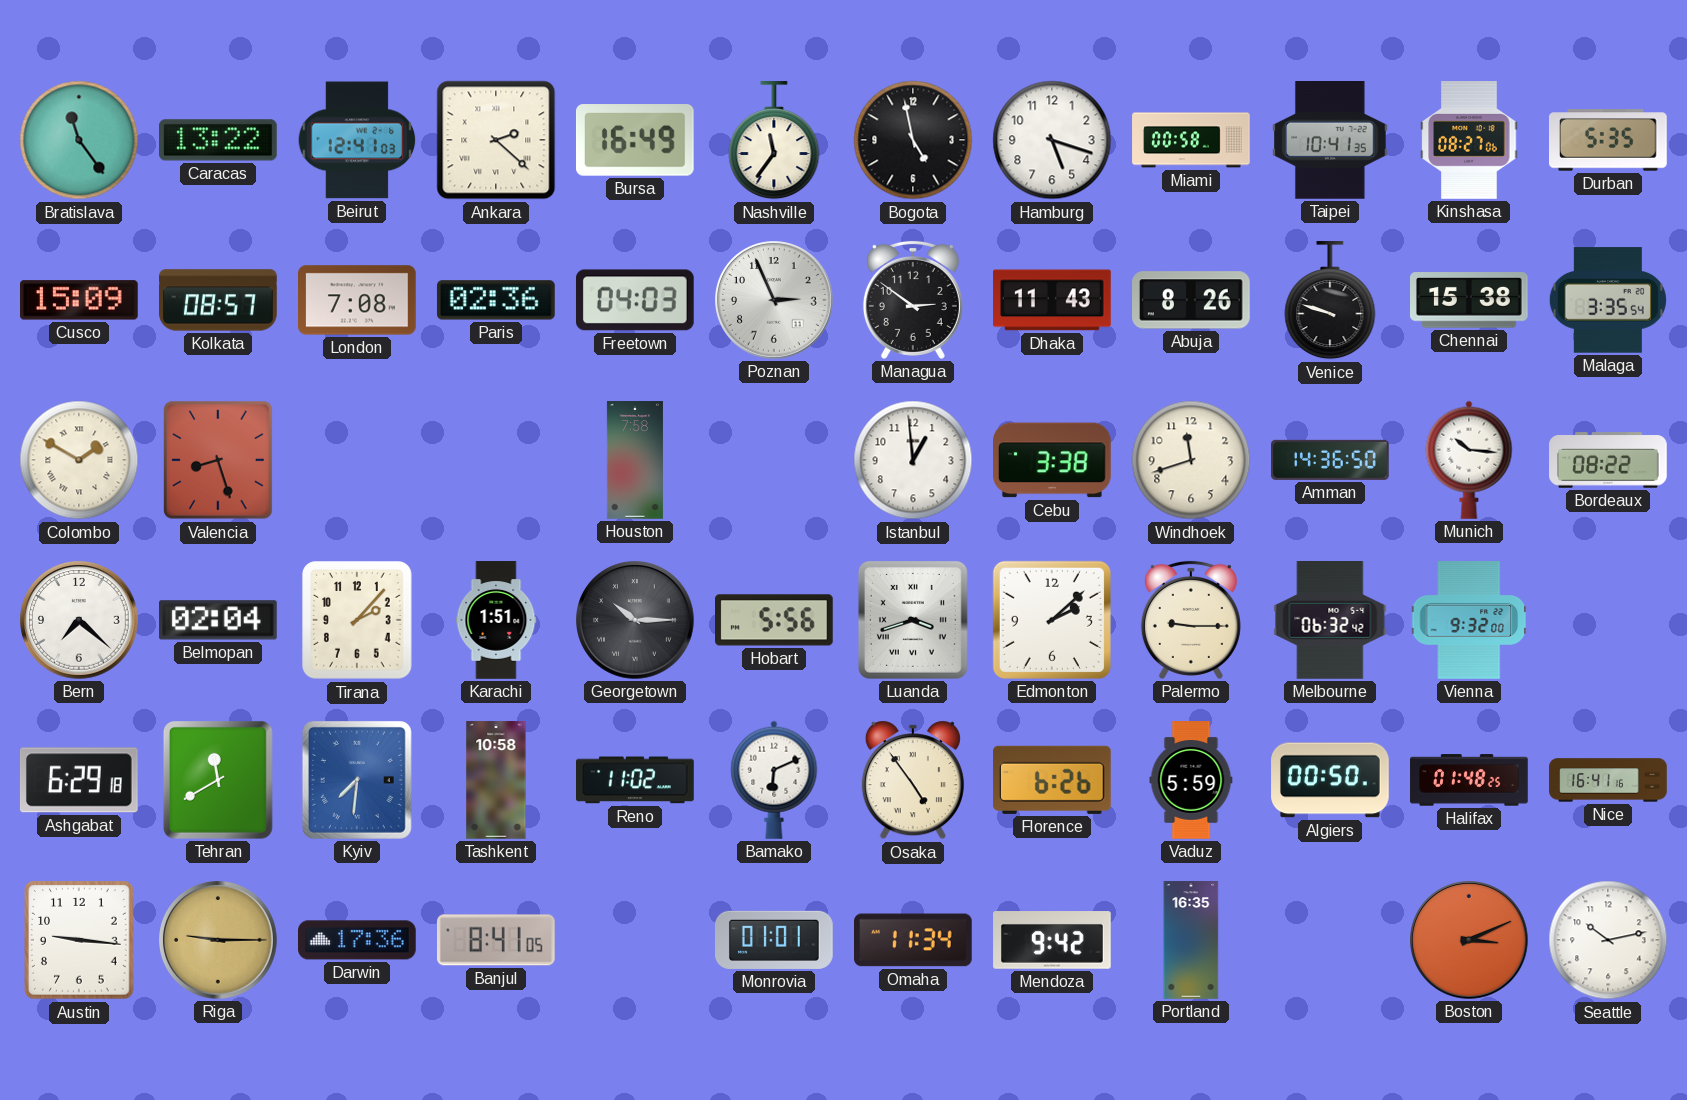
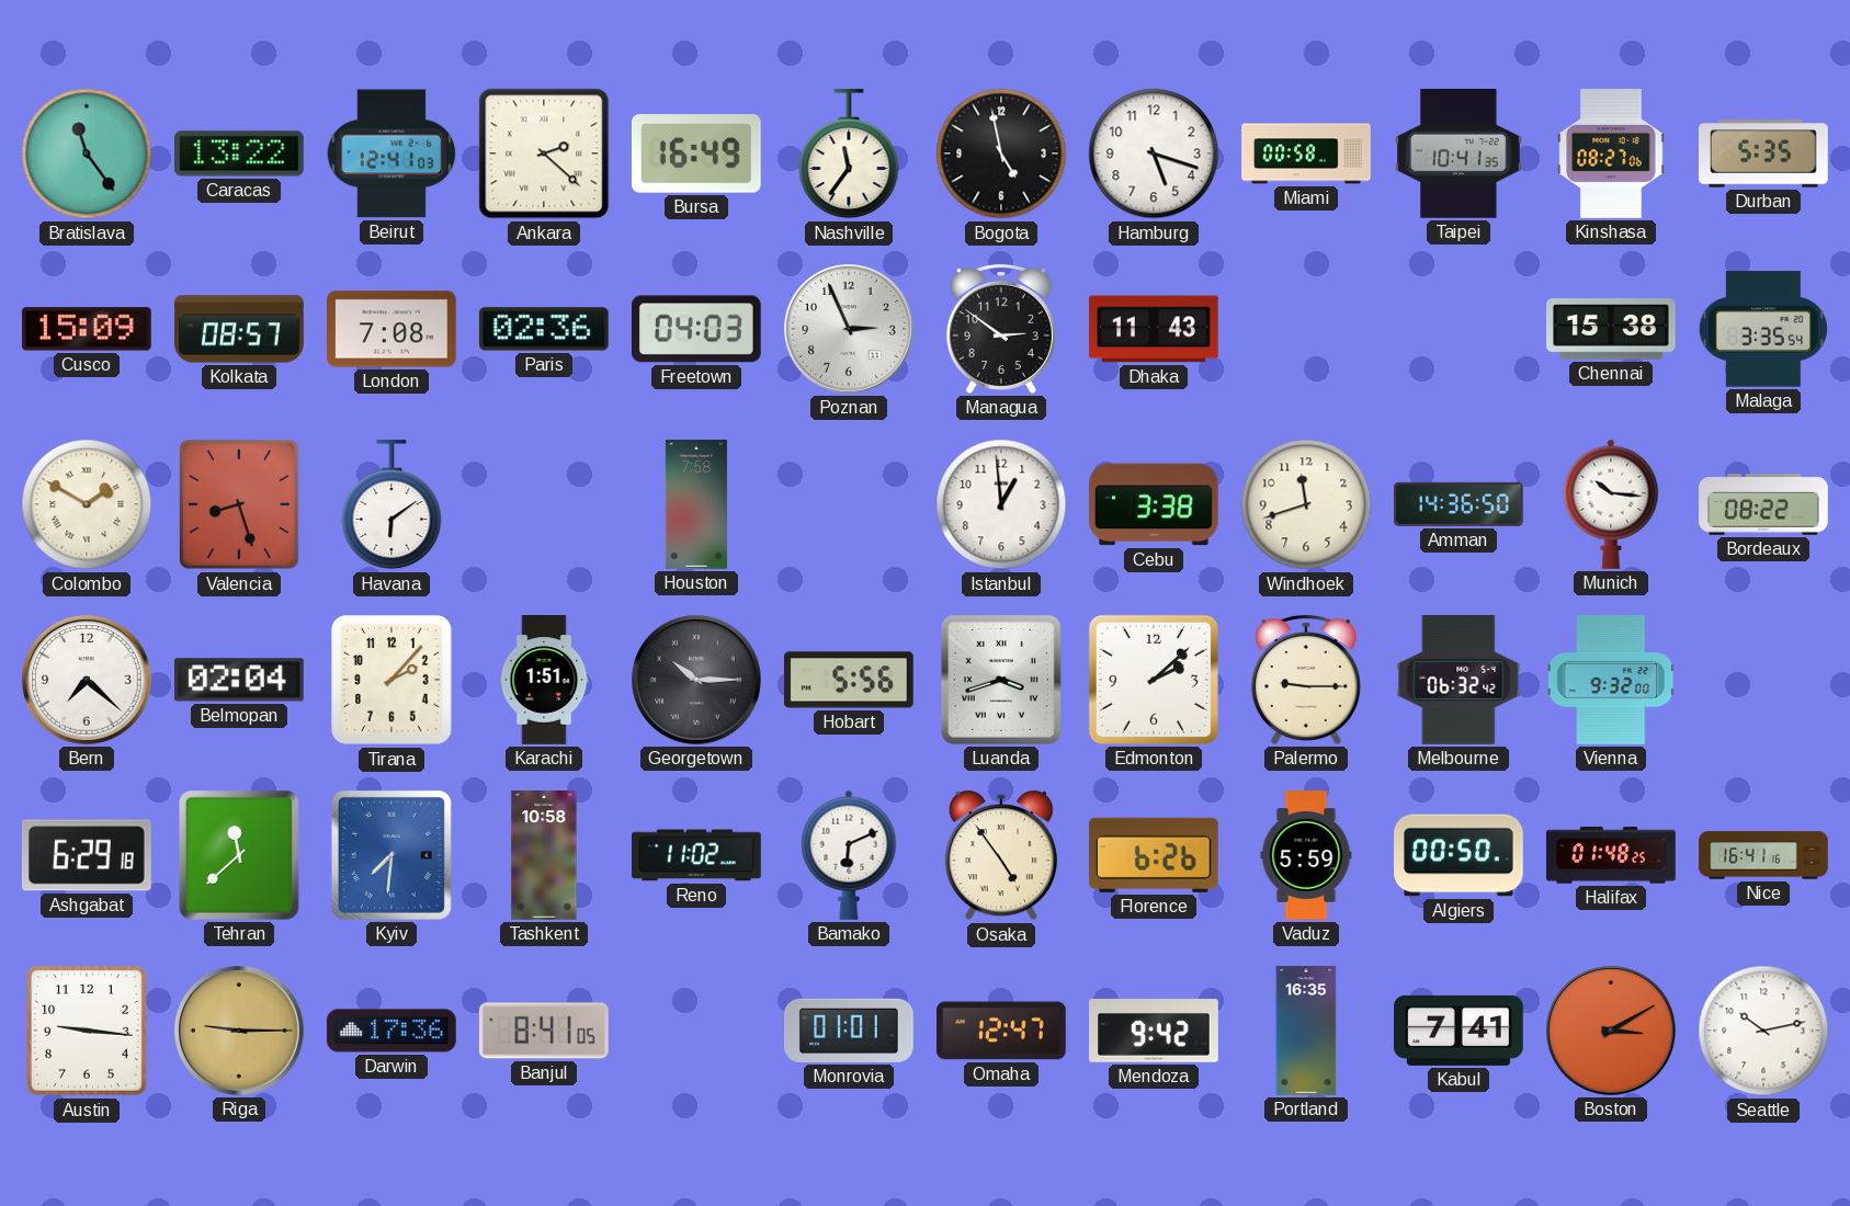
Abuja: 8:26 -> none (1192, 300)
Venice: 9:48 -> none (1330, 301)
Havana: none -> 6:09 (391, 505)
Tehran: 11:40 -> 11:38 (239, 855)
Omaha: 11:34 -> 12:47 (1002, 1031)
Kabul: none -> 7:41 (1459, 1031)
Boston: 3:11 -> 3:10 (1612, 1032)
